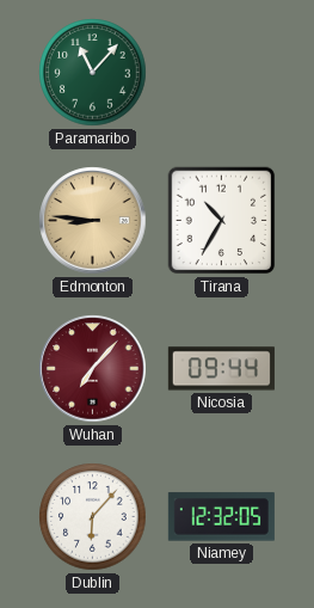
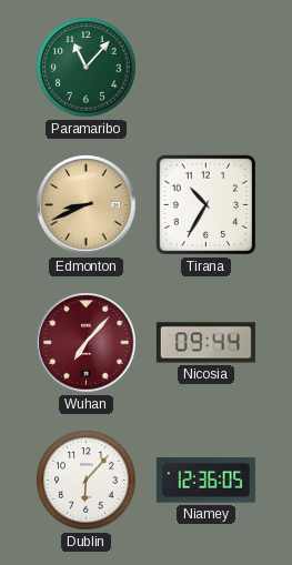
Edmonton: 8:46 -> 8:41 (87, 205)
Niamey: 12:32 -> 12:36 (205, 481)
